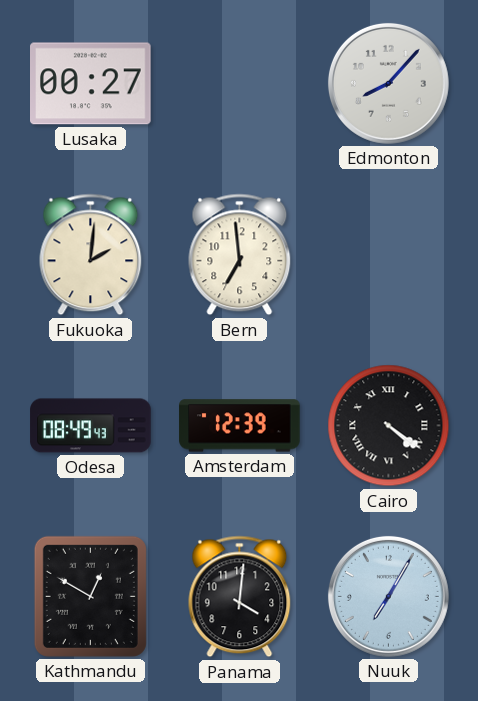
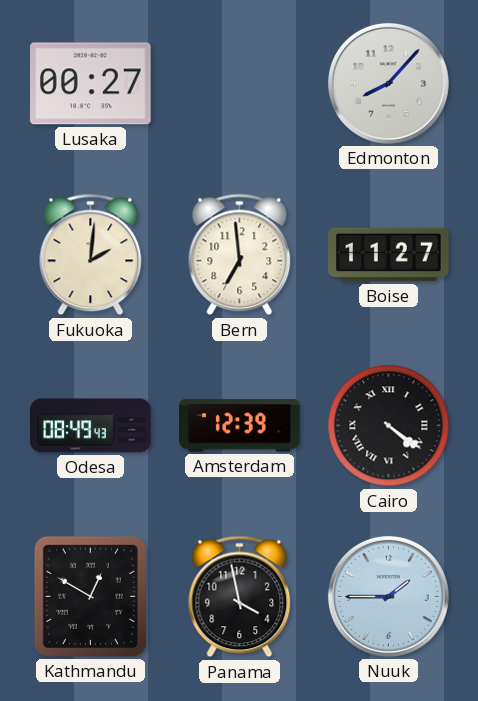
Boise: none -> 11:27 (389, 255)
Panama: 4:01 -> 3:58 (240, 597)
Nuuk: 7:05 -> 1:45 (388, 596)
